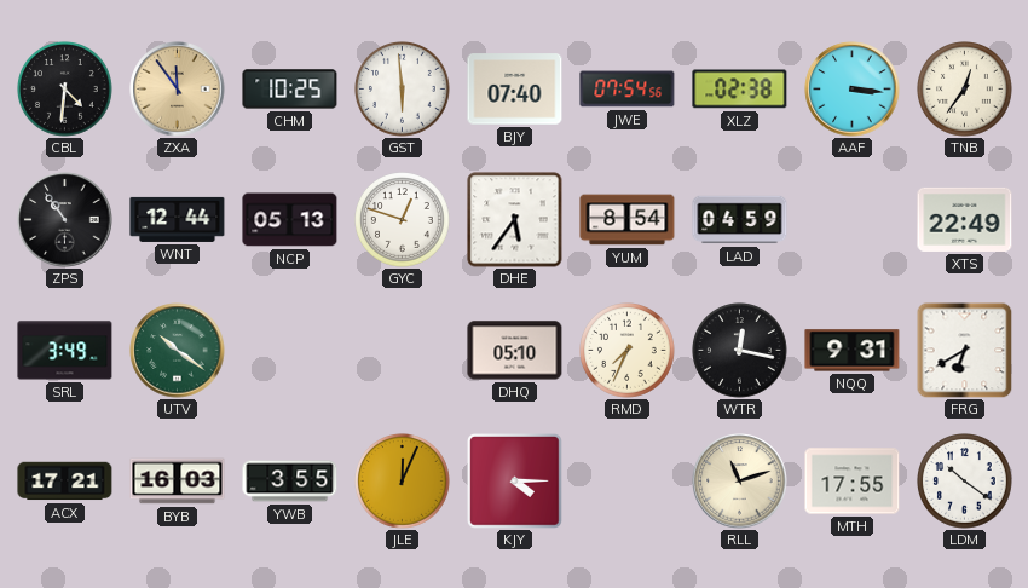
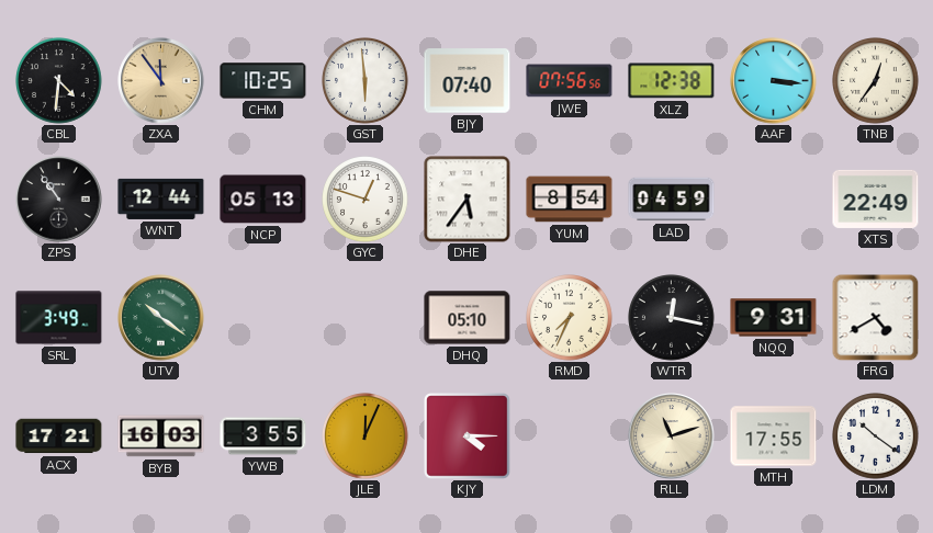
JWE: 07:54 -> 07:56 (570, 81)
XLZ: 02:38 -> 12:38 (672, 81)
FRG: 6:40 -> 4:40 (875, 317)
